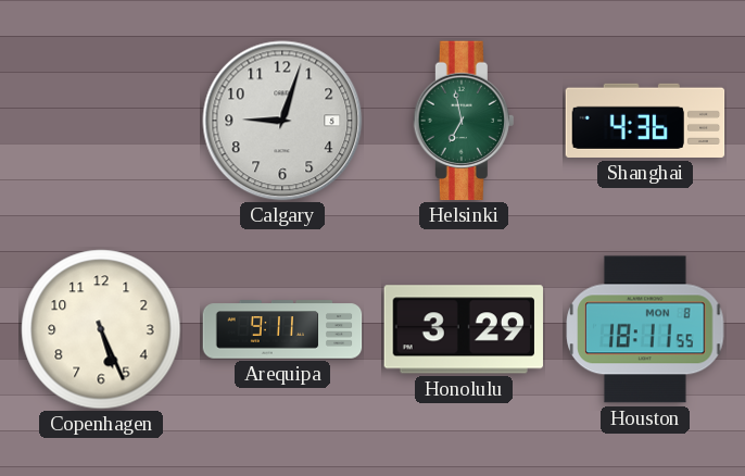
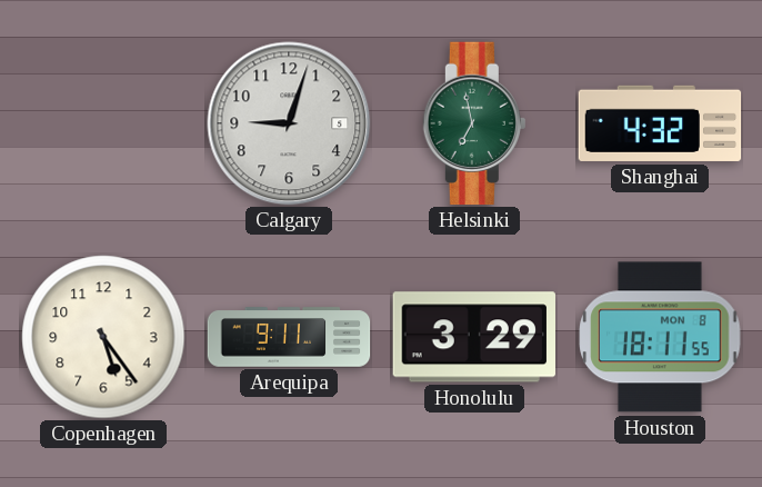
Shanghai: 4:36 -> 4:32 (660, 123)
Copenhagen: 5:26 -> 5:24 (103, 337)
